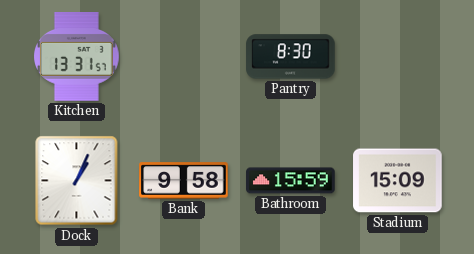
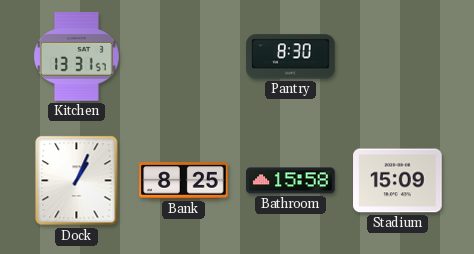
Bank: 9:58 -> 8:25 (184, 181)
Bathroom: 15:59 -> 15:58 (291, 181)
